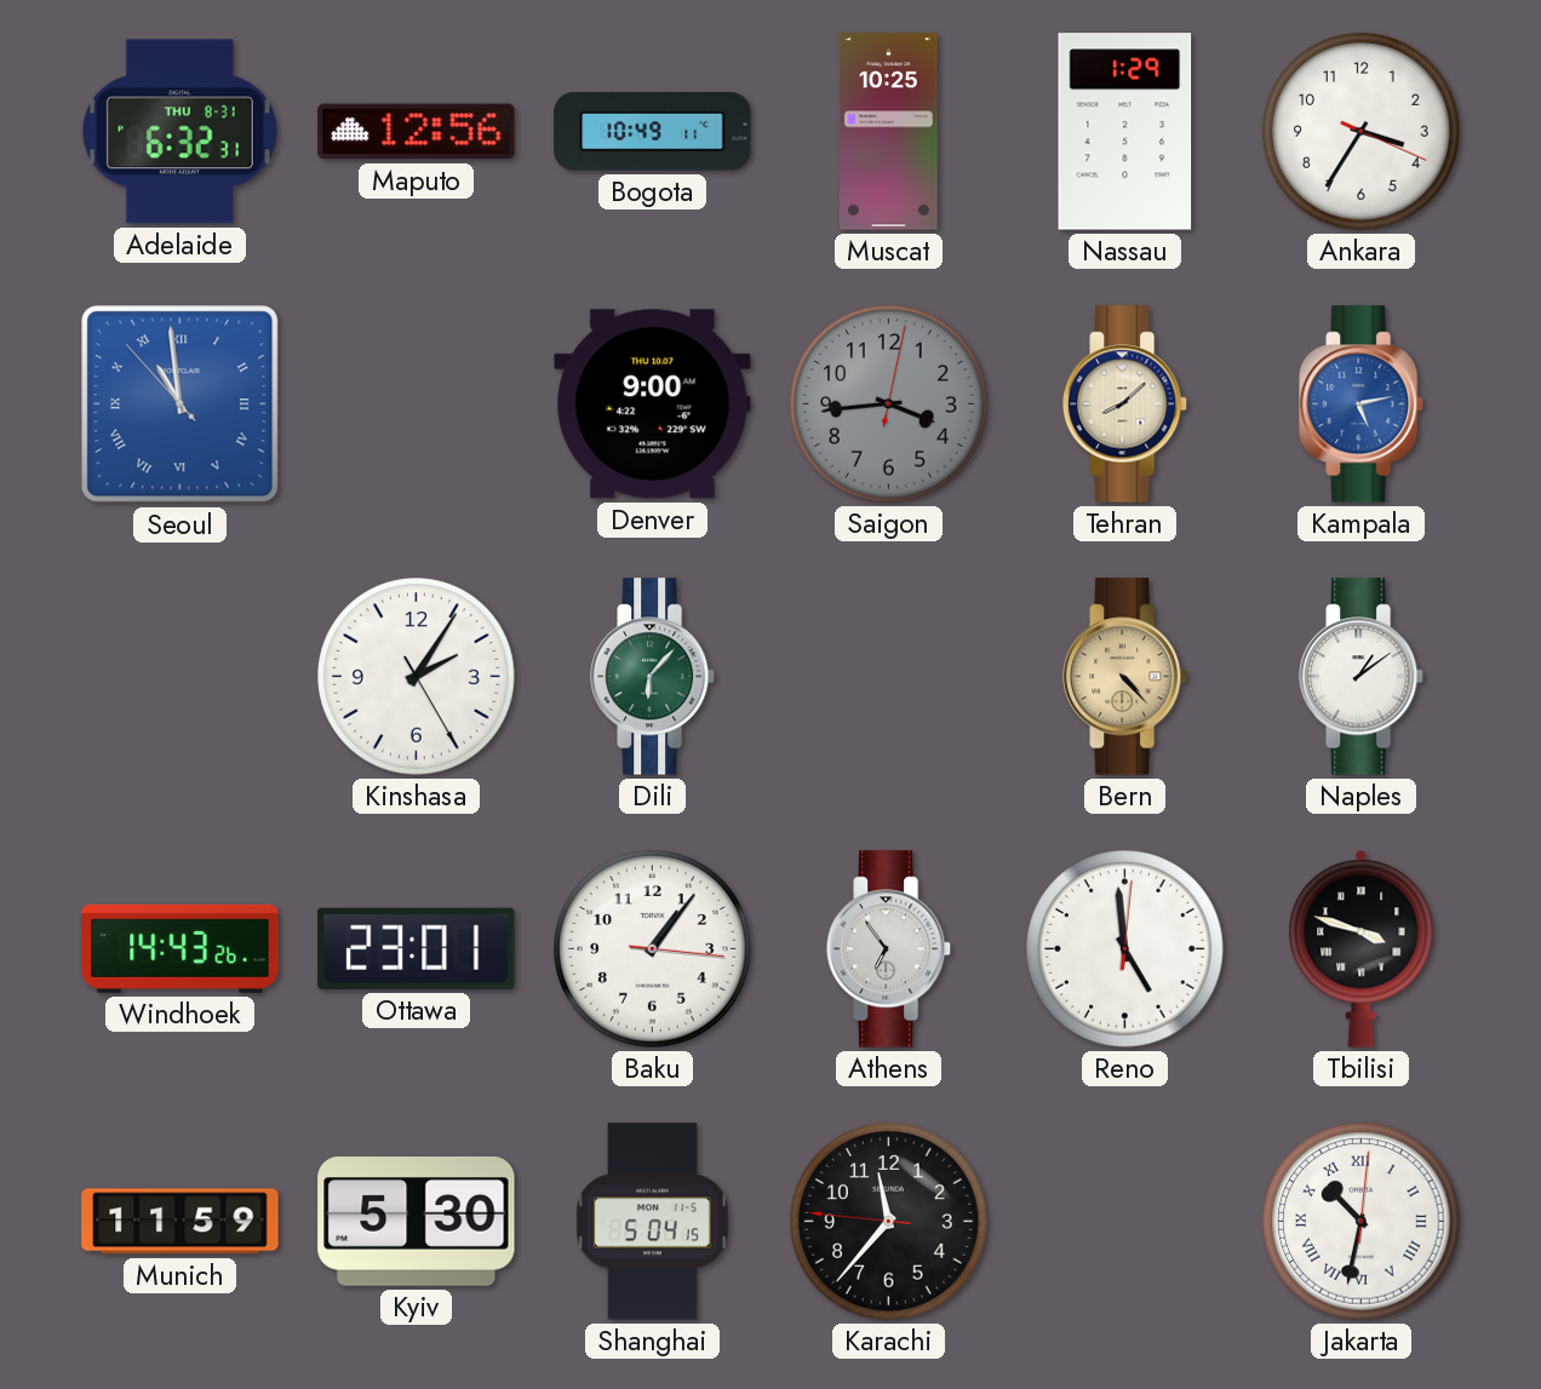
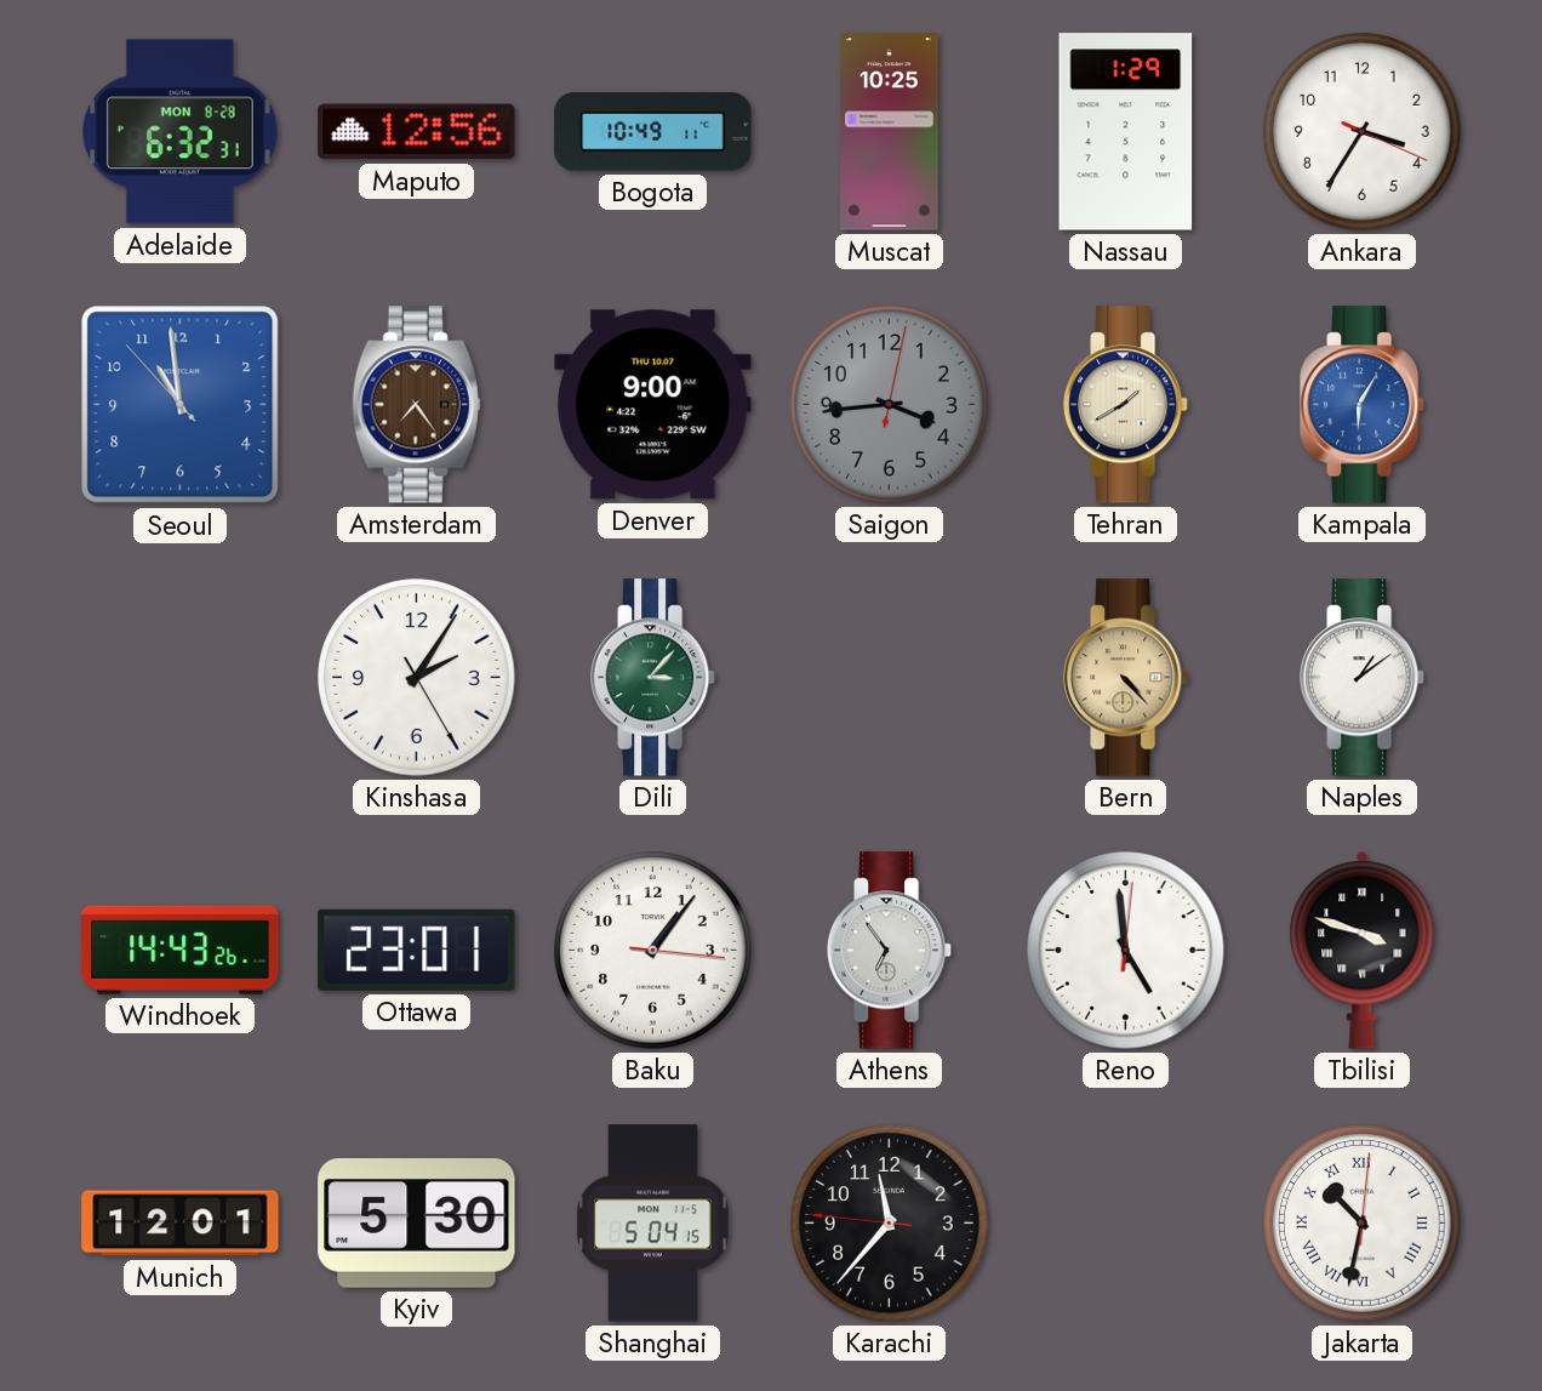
Adelaide date: THU 8-31 -> MON 8-28 (179, 132)
Seoul numerals: Roman -> Arabic (181, 405)
Amsterdam: none -> 7:24 (417, 405)
Tehran: 8:08 -> 1:40 (1127, 405)
Kampala: 5:13 -> 6:05 (1364, 405)
Dili: 6:07 -> 3:07 (655, 678)
Munich: 11:59 -> 12:01 (181, 1224)
